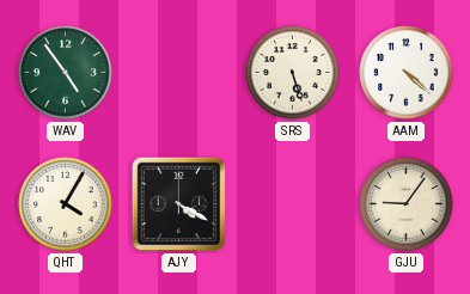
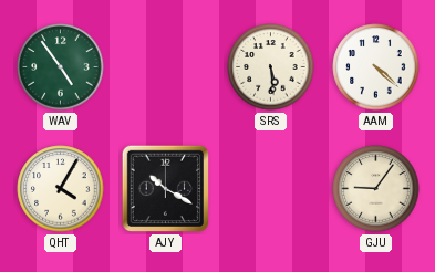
SRS: 5:27 -> 5:29 (271, 67)
AJY: 4:20 -> 10:20 (166, 189)
